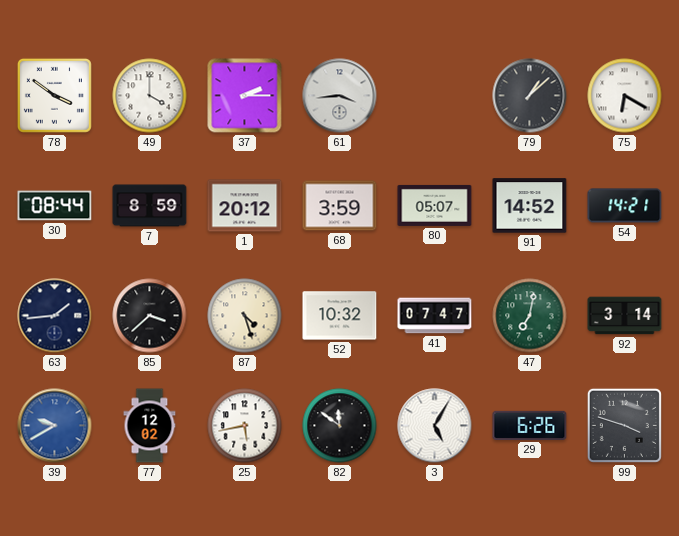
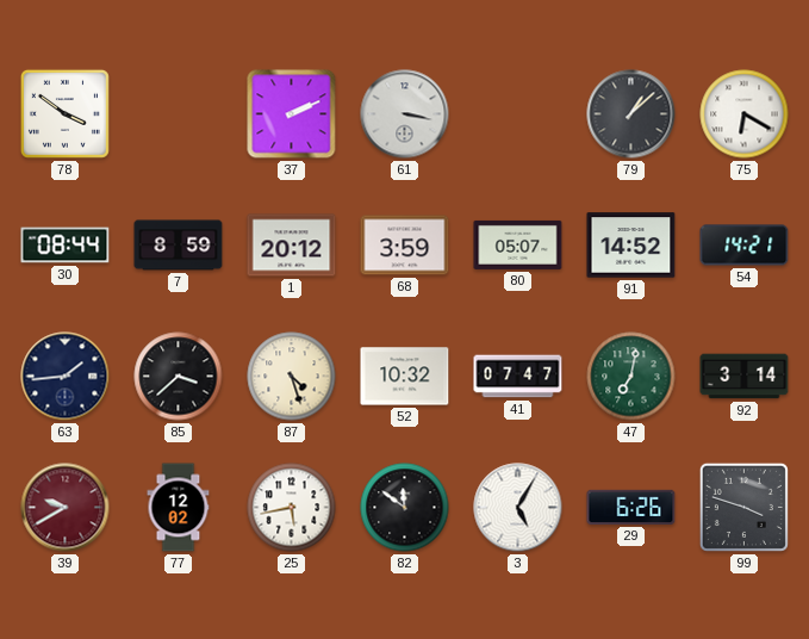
49: 4:00 -> none (150, 96)
37: 2:15 -> 2:11 (292, 114)
61: 3:44 -> 3:17 (405, 114)
39 dial: blue -> burgundy (66, 508)
